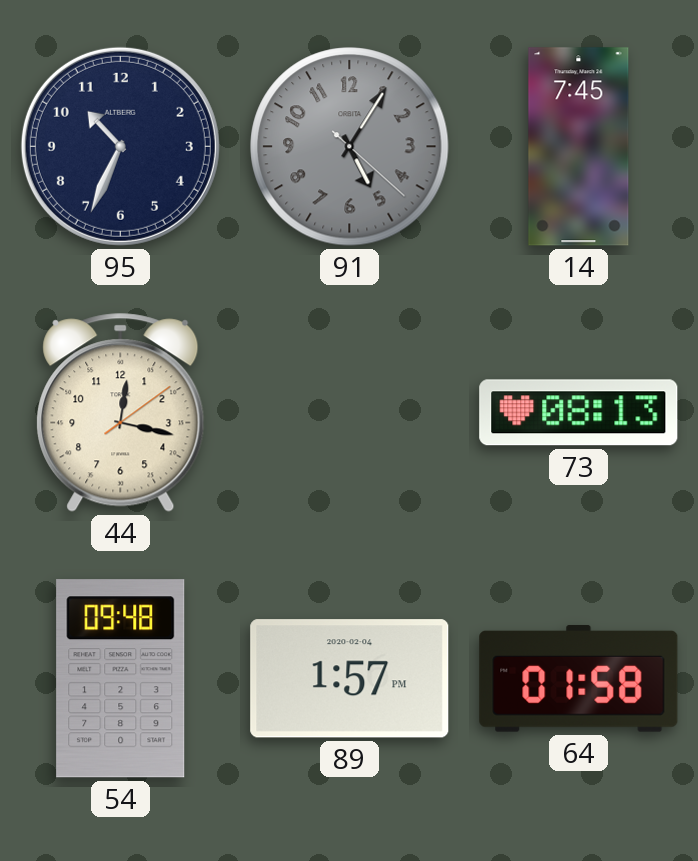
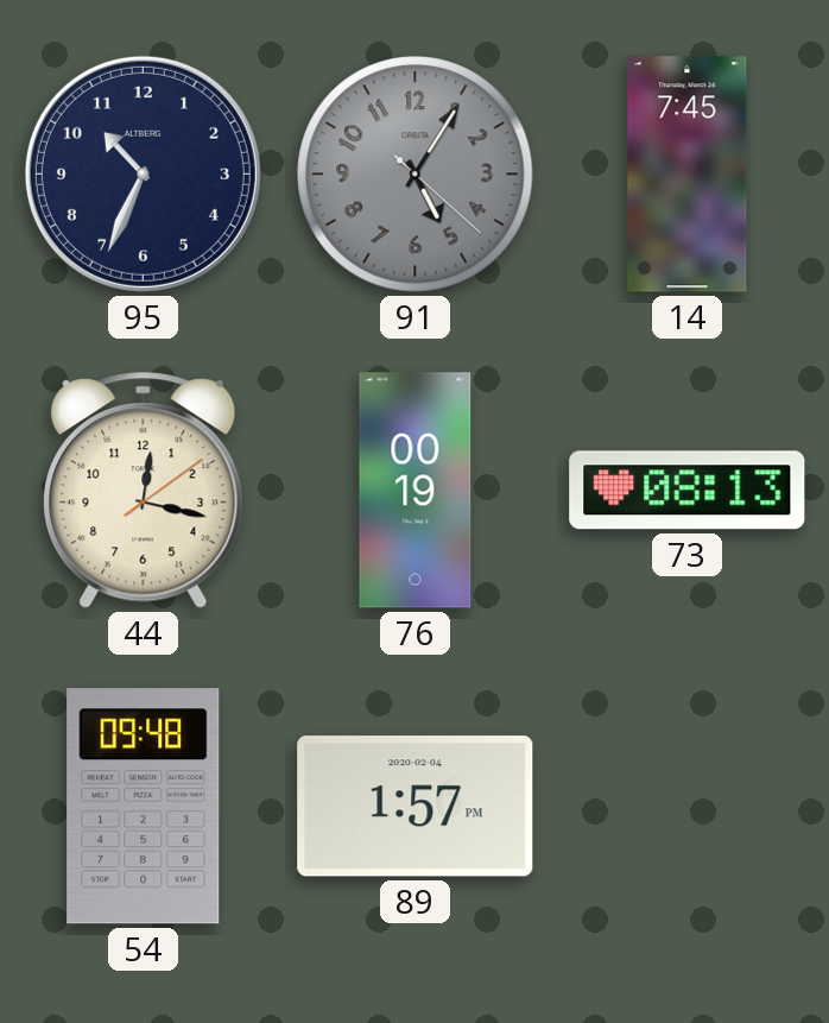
76: none -> 00:19 (416, 491)
64: 01:58 -> none (579, 678)
